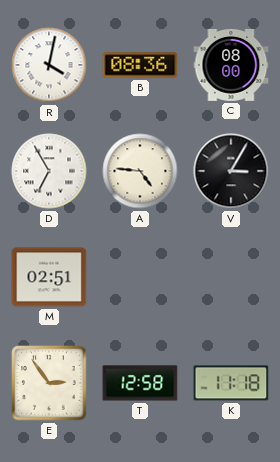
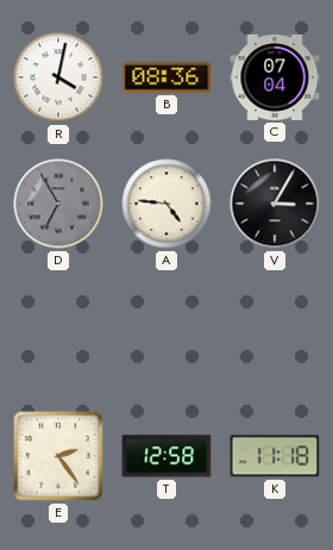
C: 08:00 -> 07:04 (275, 77)
D dial: white -> grey (58, 204)
M: 02:51 -> none (49, 277)
E: 2:54 -> 2:24 (58, 456)
